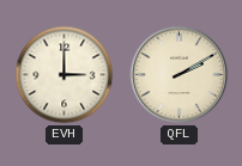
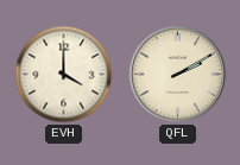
EVH: 3:00 -> 4:00 (64, 75)
